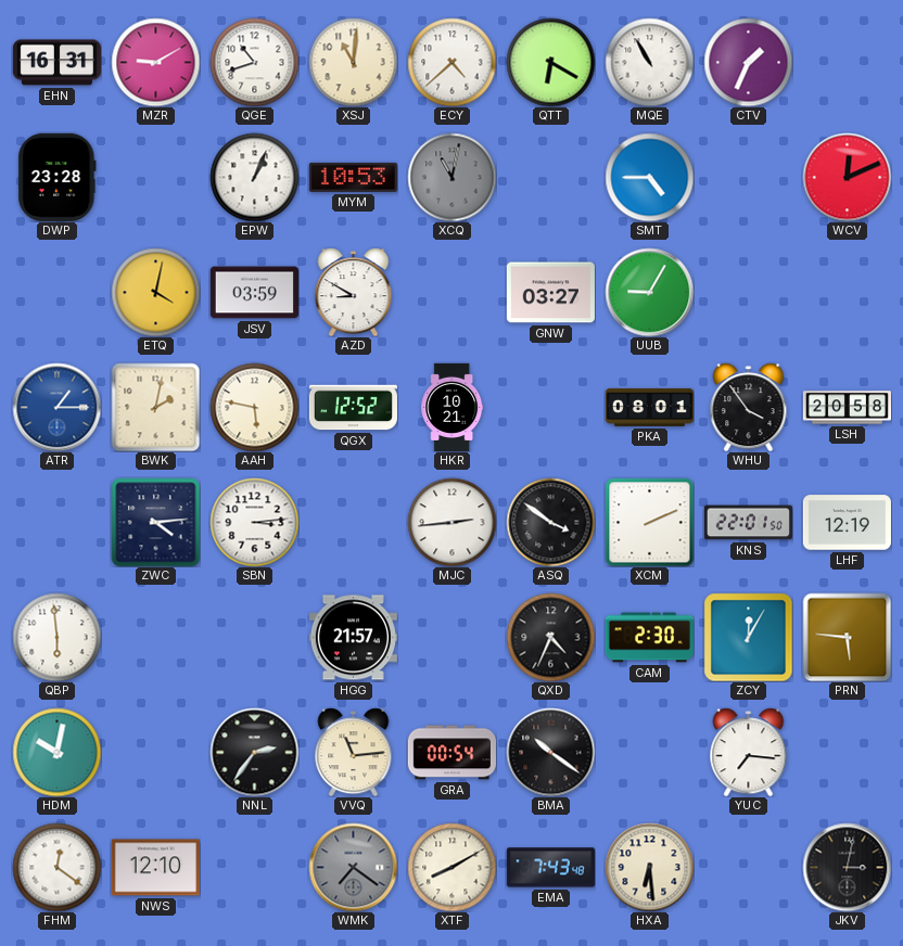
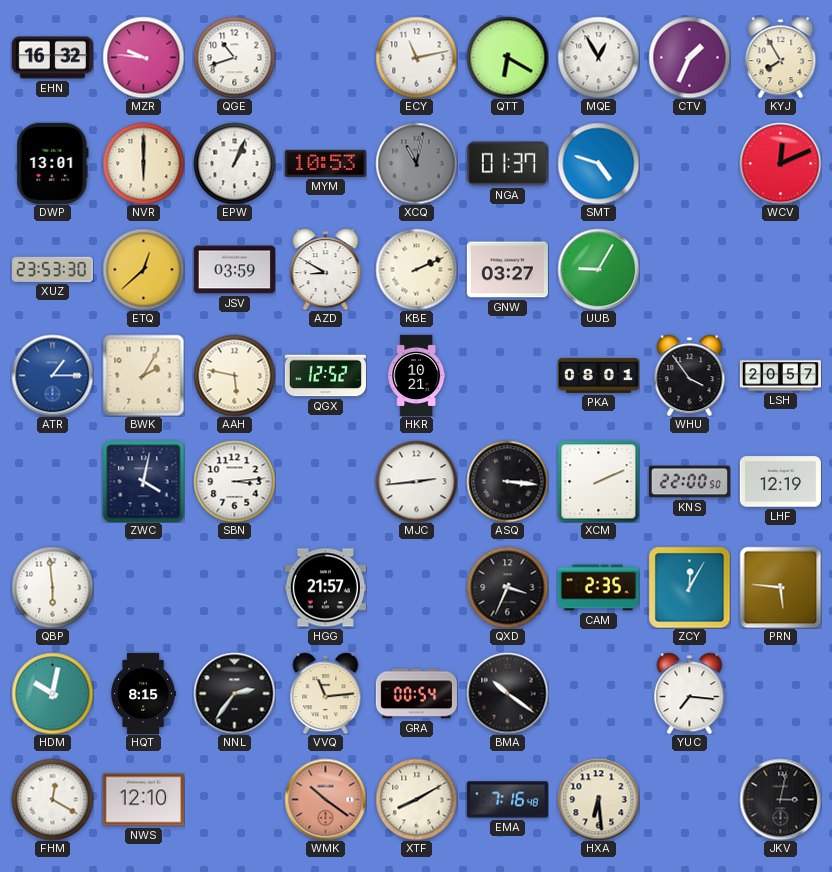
EHN: 16:31 -> 16:32 (52, 58)
MZR: 9:10 -> 9:46 (143, 57)
XSJ: 11:01 -> none (353, 62)
ECY: 4:38 -> 11:13 (416, 57)
MQE: 10:55 -> 12:55 (598, 57)
KYJ: none -> 7:55 (781, 57)
DWP: 23:28 -> 13:01 (53, 163)
NVR: none -> 6:00 (143, 163)
NGA: none -> 01:37 (507, 164)
SMT: 4:45 -> 4:48 (598, 163)
XUZ: none -> 23:53 (52, 269)
ETQ: 4:02 -> 12:38 (143, 269)
KBE: none -> 2:11 (416, 269)
BWK: 2:02 -> 2:05 (143, 375)
LSH: 20:58 -> 20:57 (780, 376)
ZWC: 4:14 -> 4:02 (143, 481)
ASQ: 3:51 -> 3:16 (507, 481)
KNS: 22:01 -> 22:00 (689, 482)
QXD: 4:34 -> 3:34 (507, 587)
CAM: 2:30 -> 2:35 (598, 588)
HQT: none -> 8:15 (143, 693)
FHM: 12:21 -> 12:20 (52, 799)
WMK: 7:21 -> 10:21 (325, 799)
WMK dial: grey -> salmon (325, 799)
EMA: 7:43 -> 7:16 (507, 800)
